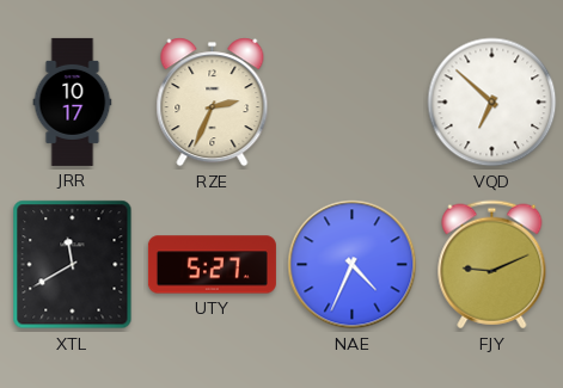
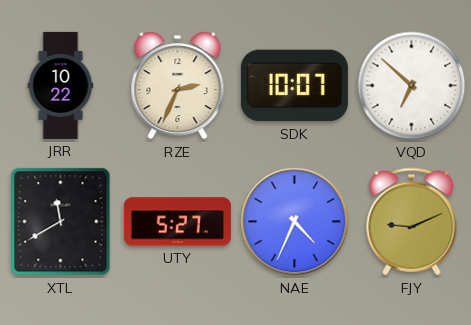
JRR: 10:17 -> 10:22 (61, 85)
SDK: none -> 10:07 (294, 86)
